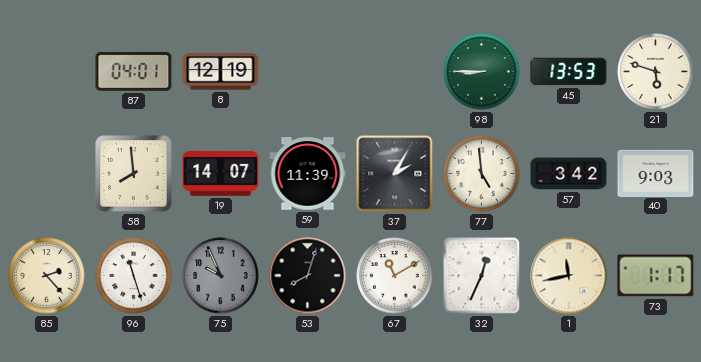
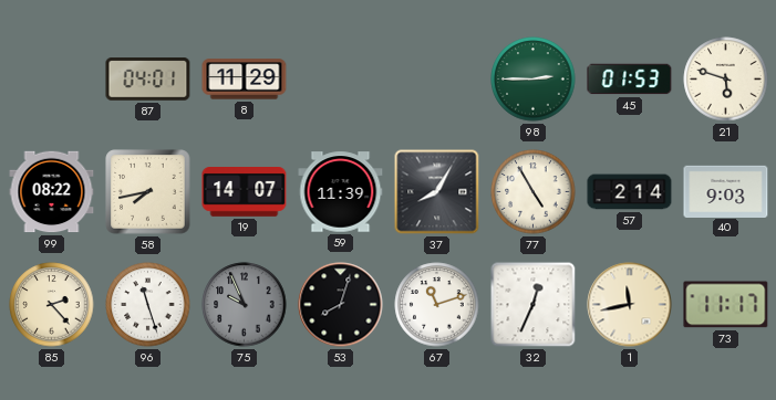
8: 12:19 -> 11:29 (245, 80)
98: 8:45 -> 2:45 (534, 80)
45: 13:53 -> 01:53 (630, 80)
99: none -> 08:22 (52, 192)
58: 7:59 -> 7:43 (148, 192)
37: 2:05 -> 8:05 (437, 192)
77: 4:59 -> 4:55 (534, 192)
57: 3:42 -> 2:14 (630, 192)
67: 11:10 -> 11:12 (437, 305)
73: 1:17 -> 11:17 (726, 305)
